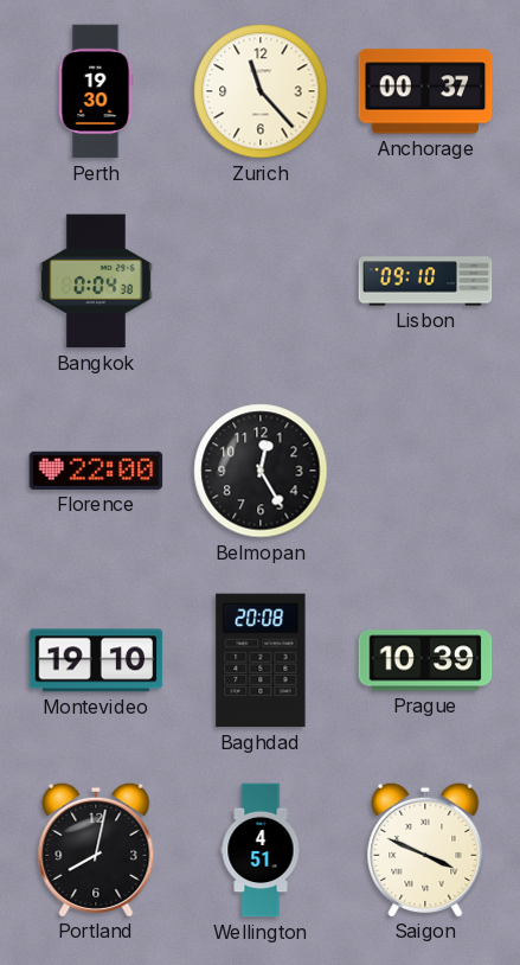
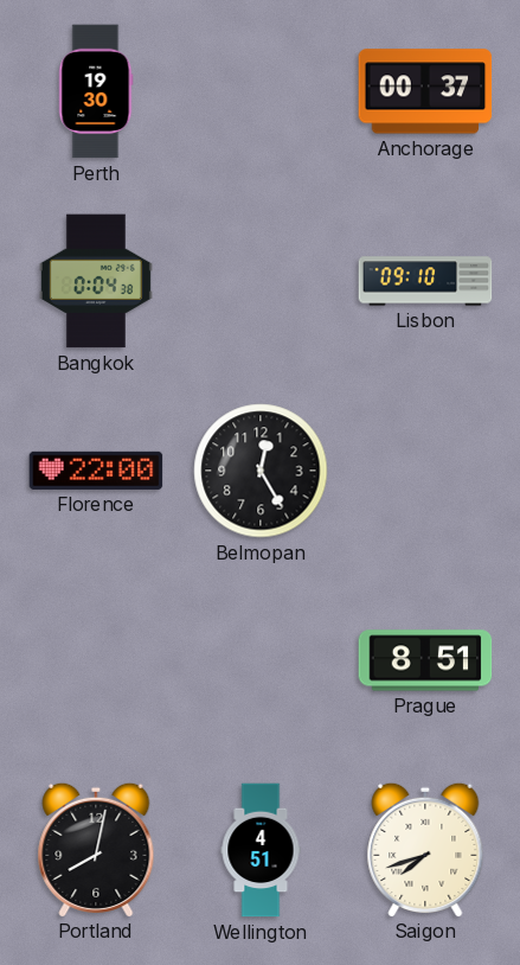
Zurich: 11:23 -> none (261, 91)
Montevideo: 19:10 -> none (96, 660)
Baghdad: 20:08 -> none (261, 660)
Prague: 10:39 -> 8:51 (425, 660)
Saigon: 3:49 -> 7:42 (425, 849)
